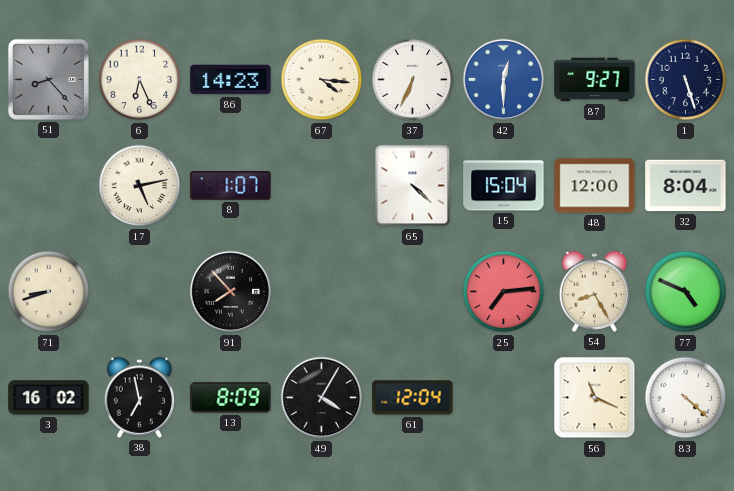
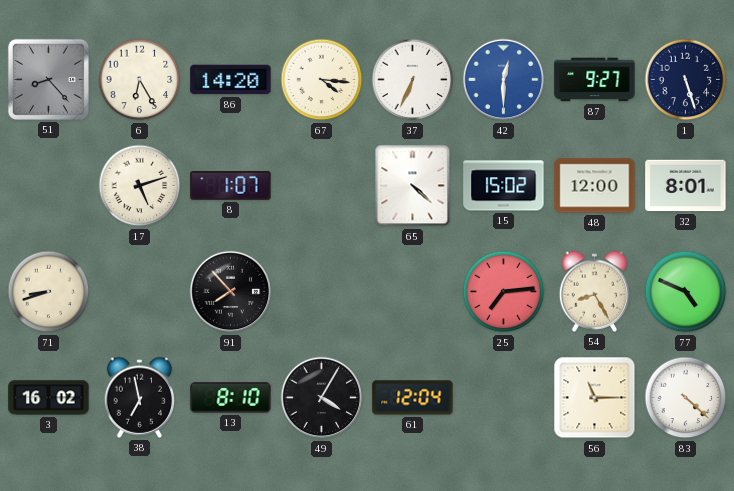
6: 6:26 -> 6:25 (140, 80)
86: 14:23 -> 14:20 (231, 80)
17: 5:13 -> 5:12 (140, 186)
15: 15:04 -> 15:02 (504, 186)
32: 8:04 -> 8:01 (686, 186)
13: 8:09 -> 8:10 (231, 398)
56: 11:19 -> 11:15 (595, 398)
